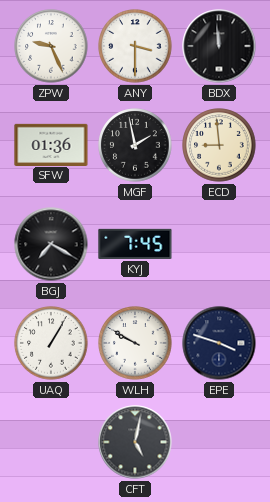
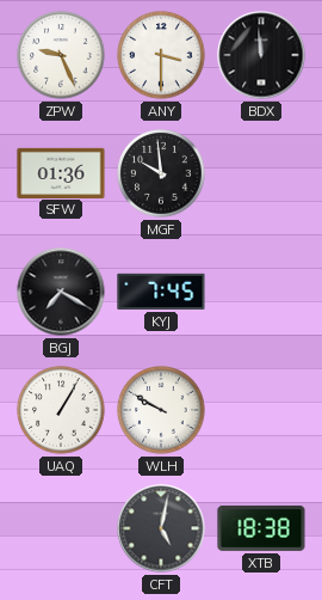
MGF: 1:58 -> 9:59 (161, 173)
ECD: 8:59 -> none (219, 145)
EPE: 3:48 -> none (219, 343)
XTB: none -> 18:38 (261, 528)
